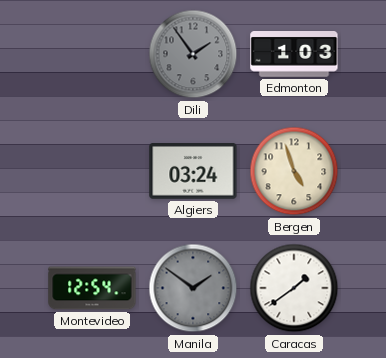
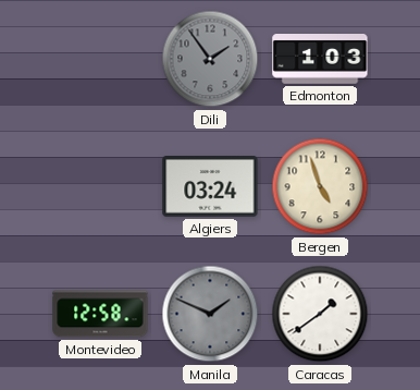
Montevideo: 12:54 -> 12:58 (100, 314)
Manila: 1:51 -> 1:49 (210, 314)
